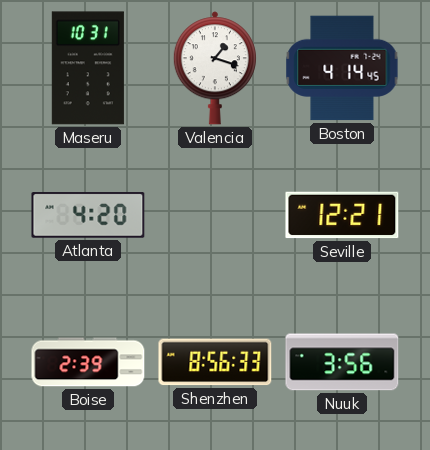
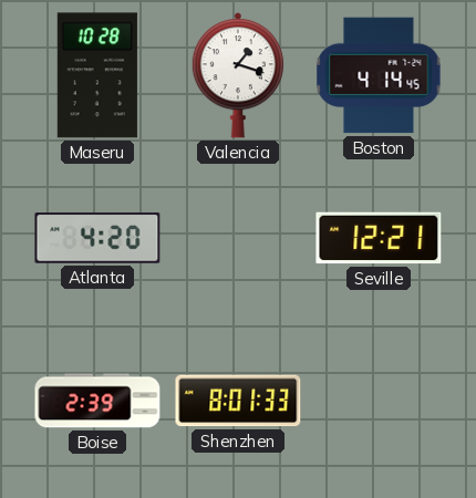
Maseru: 10:31 -> 10:28 (97, 75)
Shenzhen: 8:56 -> 8:01 (238, 401)
Nuuk: 3:56 -> none (342, 362)
